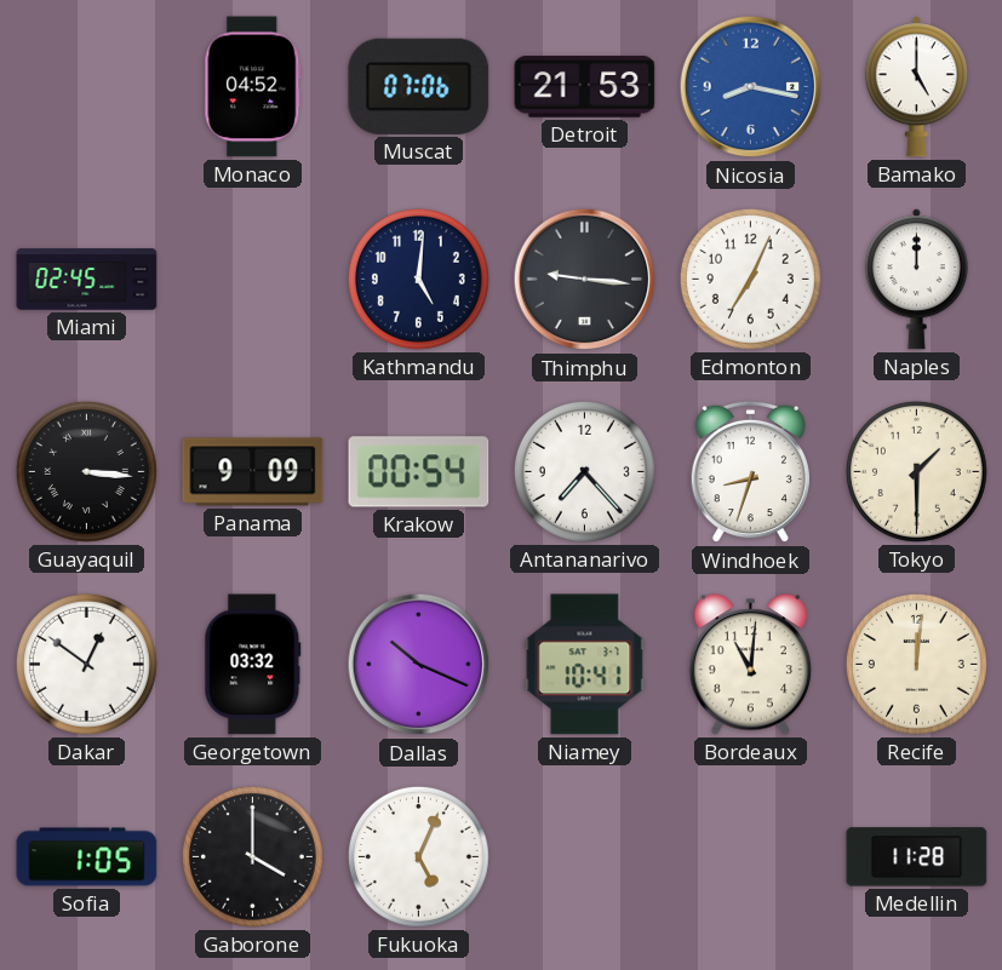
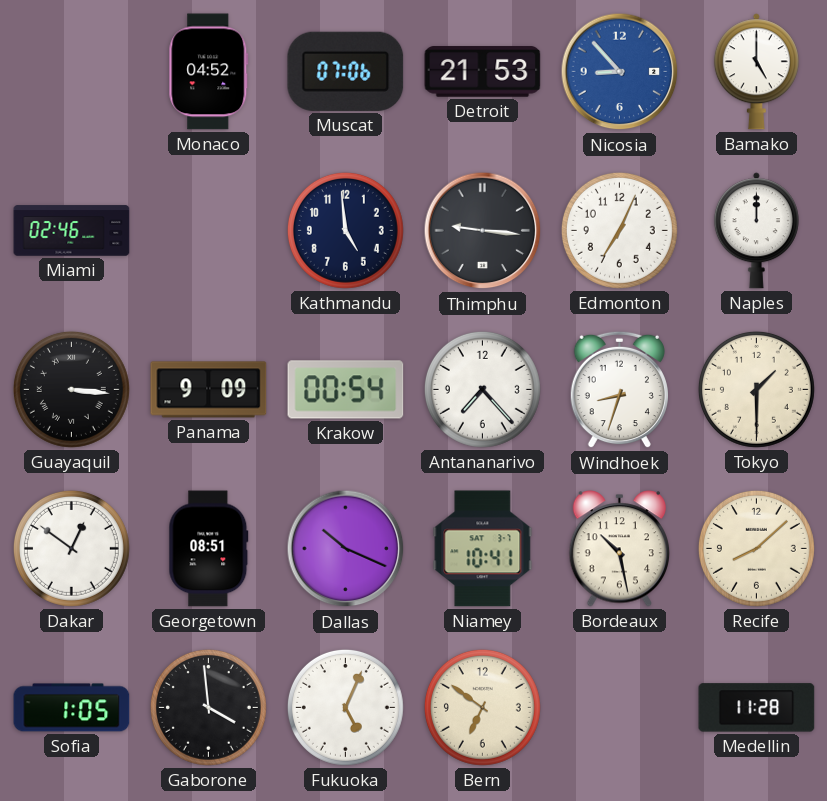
Nicosia: 8:17 -> 8:53 (620, 72)
Miami: 02:45 -> 02:46 (72, 231)
Kathmandu: 5:01 -> 4:59 (345, 230)
Georgetown: 03:32 -> 08:51 (209, 549)
Bordeaux: 11:01 -> 10:28 (619, 549)
Recife: 12:01 -> 8:08 (756, 548)
Gaborone: 4:00 -> 3:59 (208, 707)
Bern: none -> 6:51 (482, 707)
